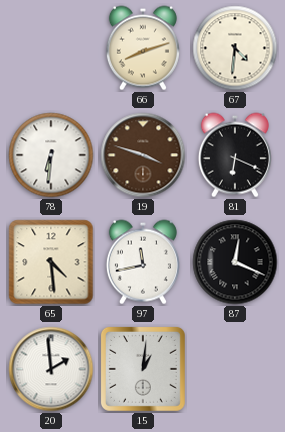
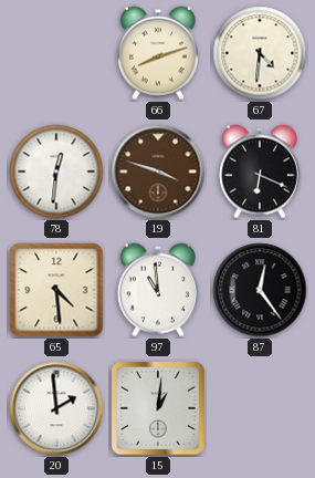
78: 6:31 -> 12:31 (56, 172)
97: 11:43 -> 10:59 (158, 290)
87: 12:19 -> 12:24 (260, 290)
